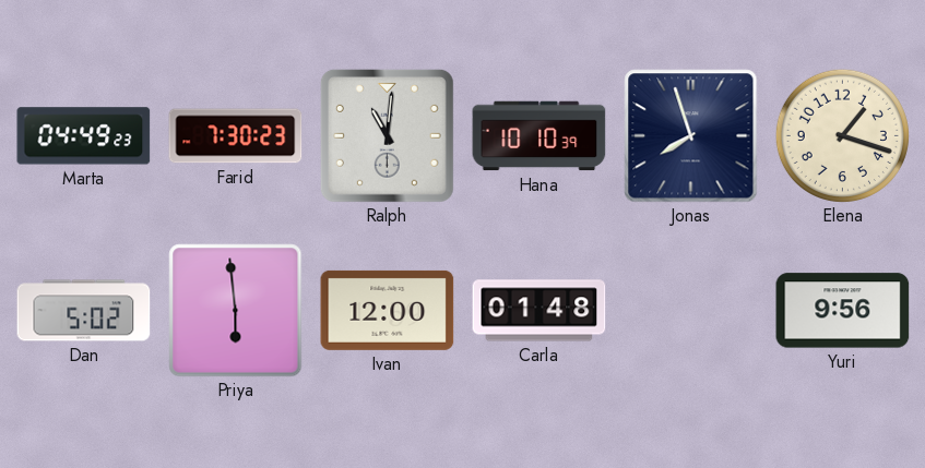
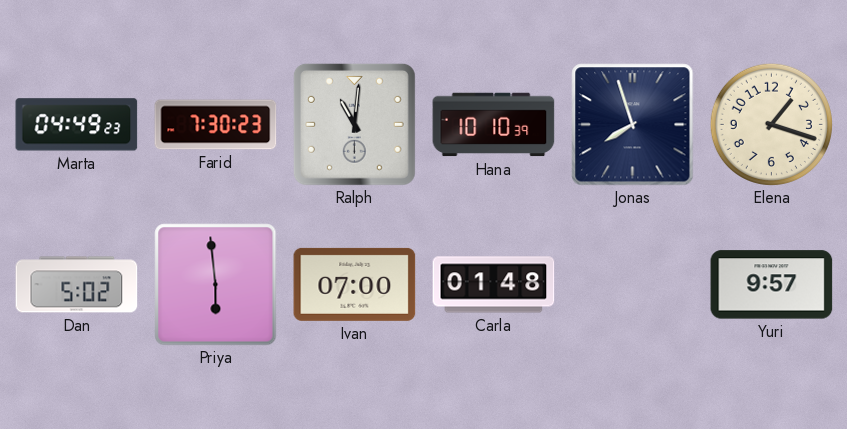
Ivan: 12:00 -> 07:00 (355, 284)
Yuri: 9:56 -> 9:57 (772, 285)
